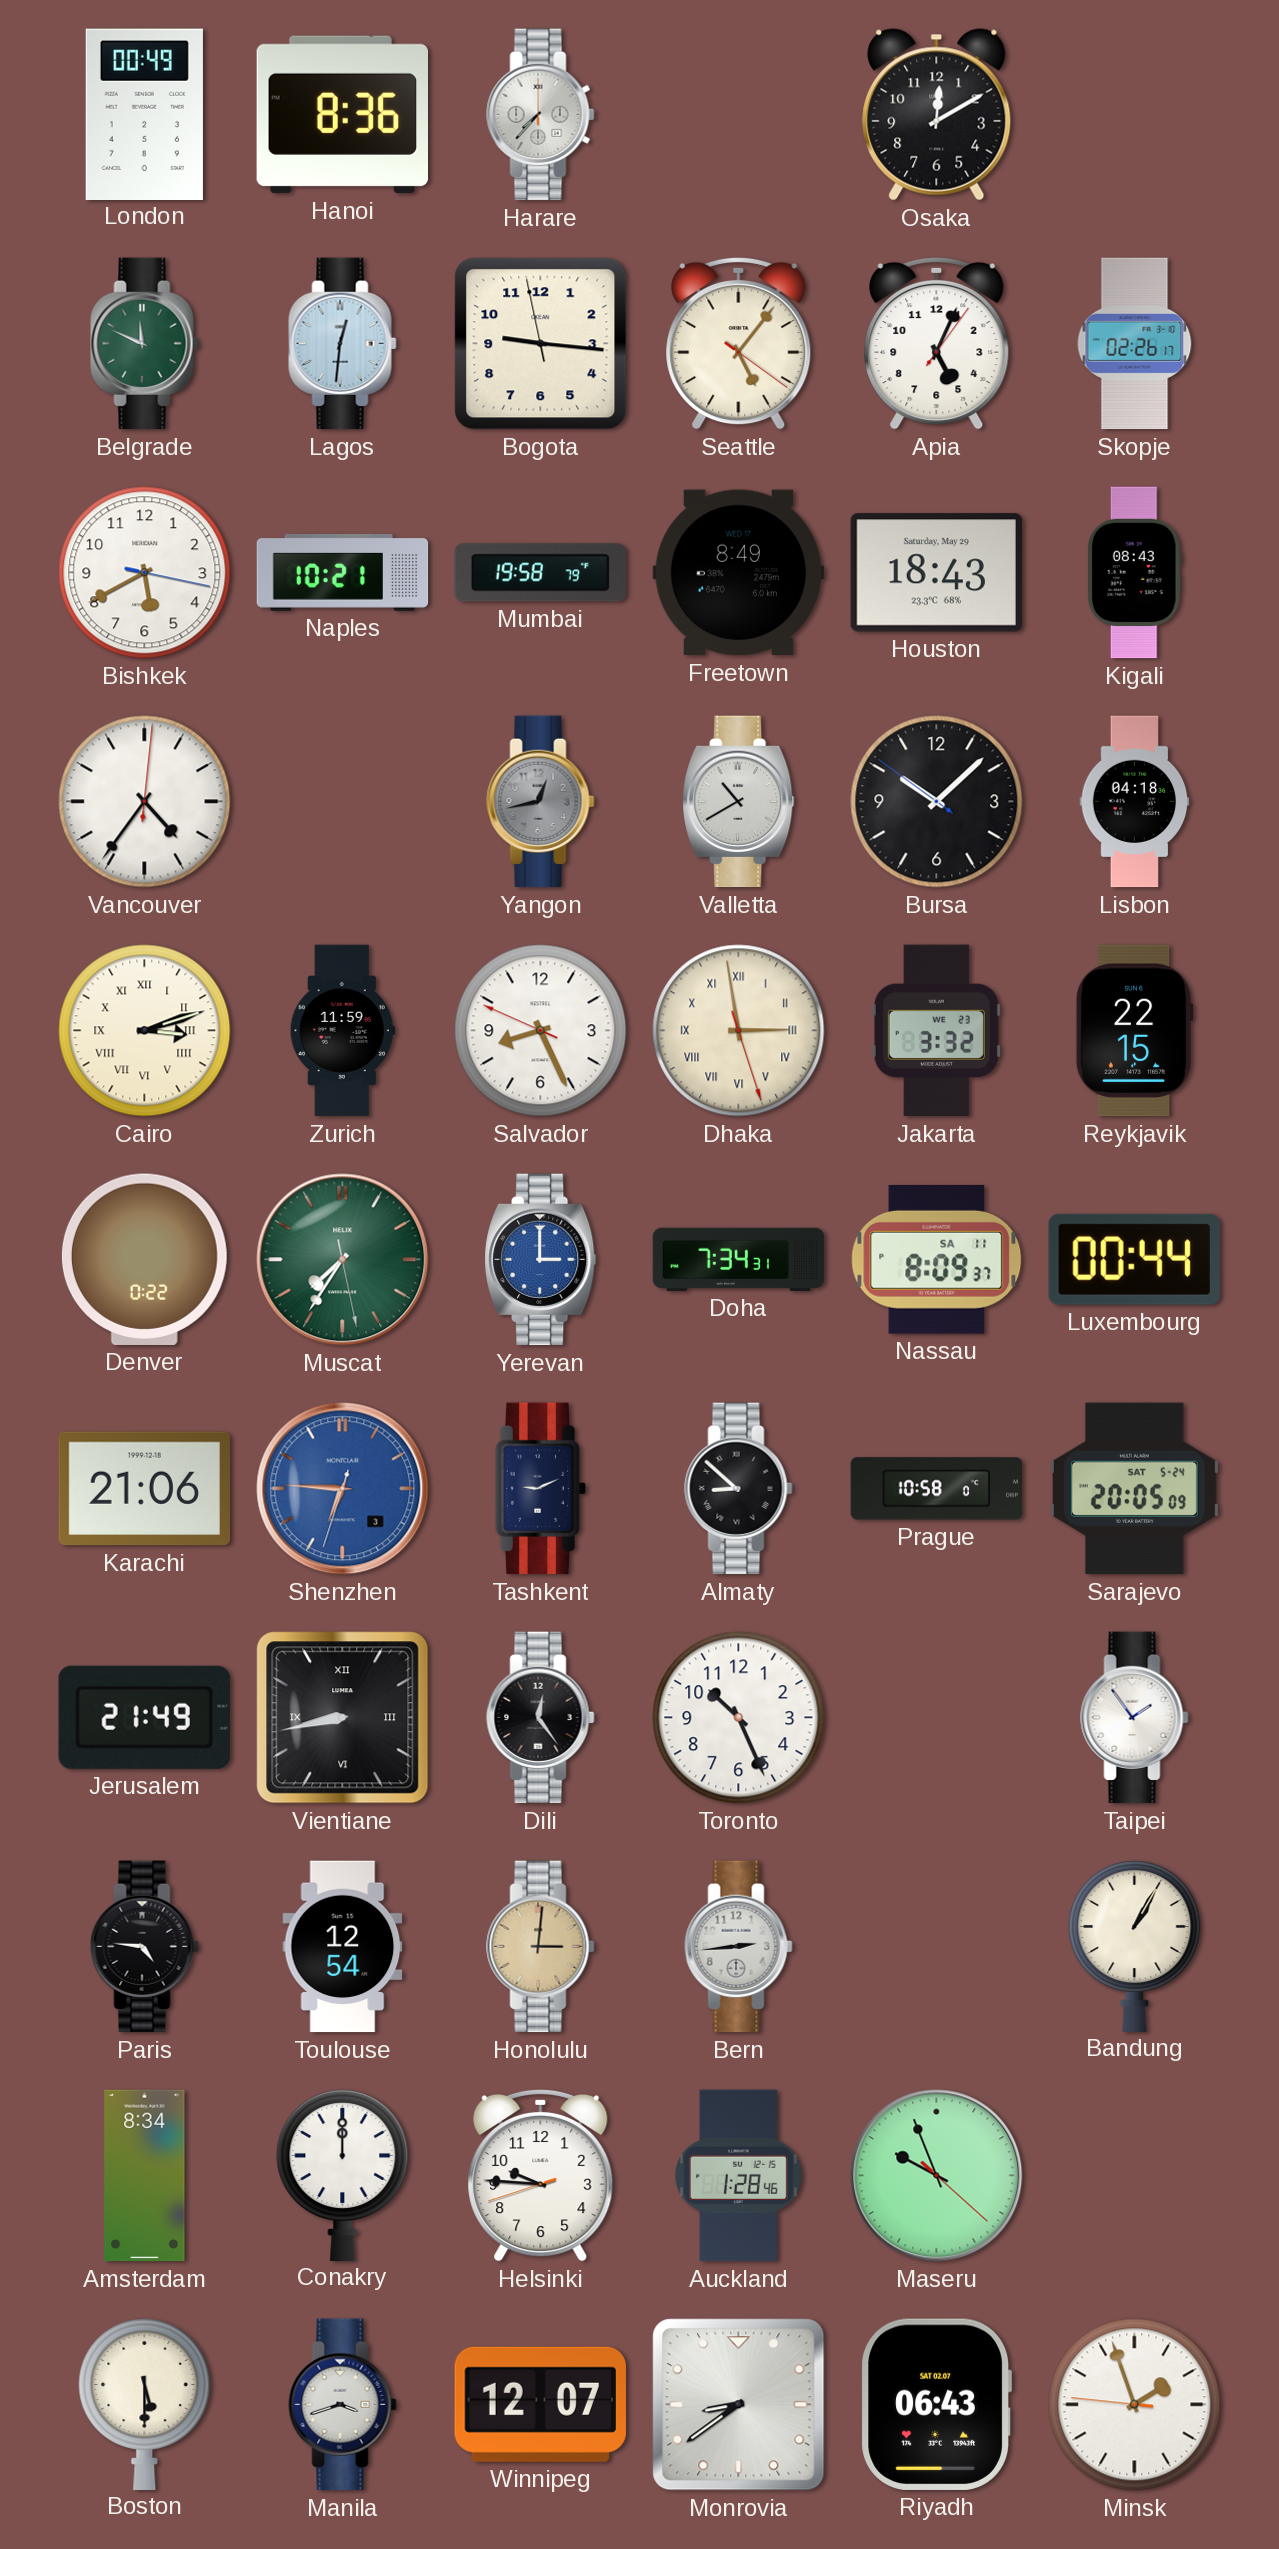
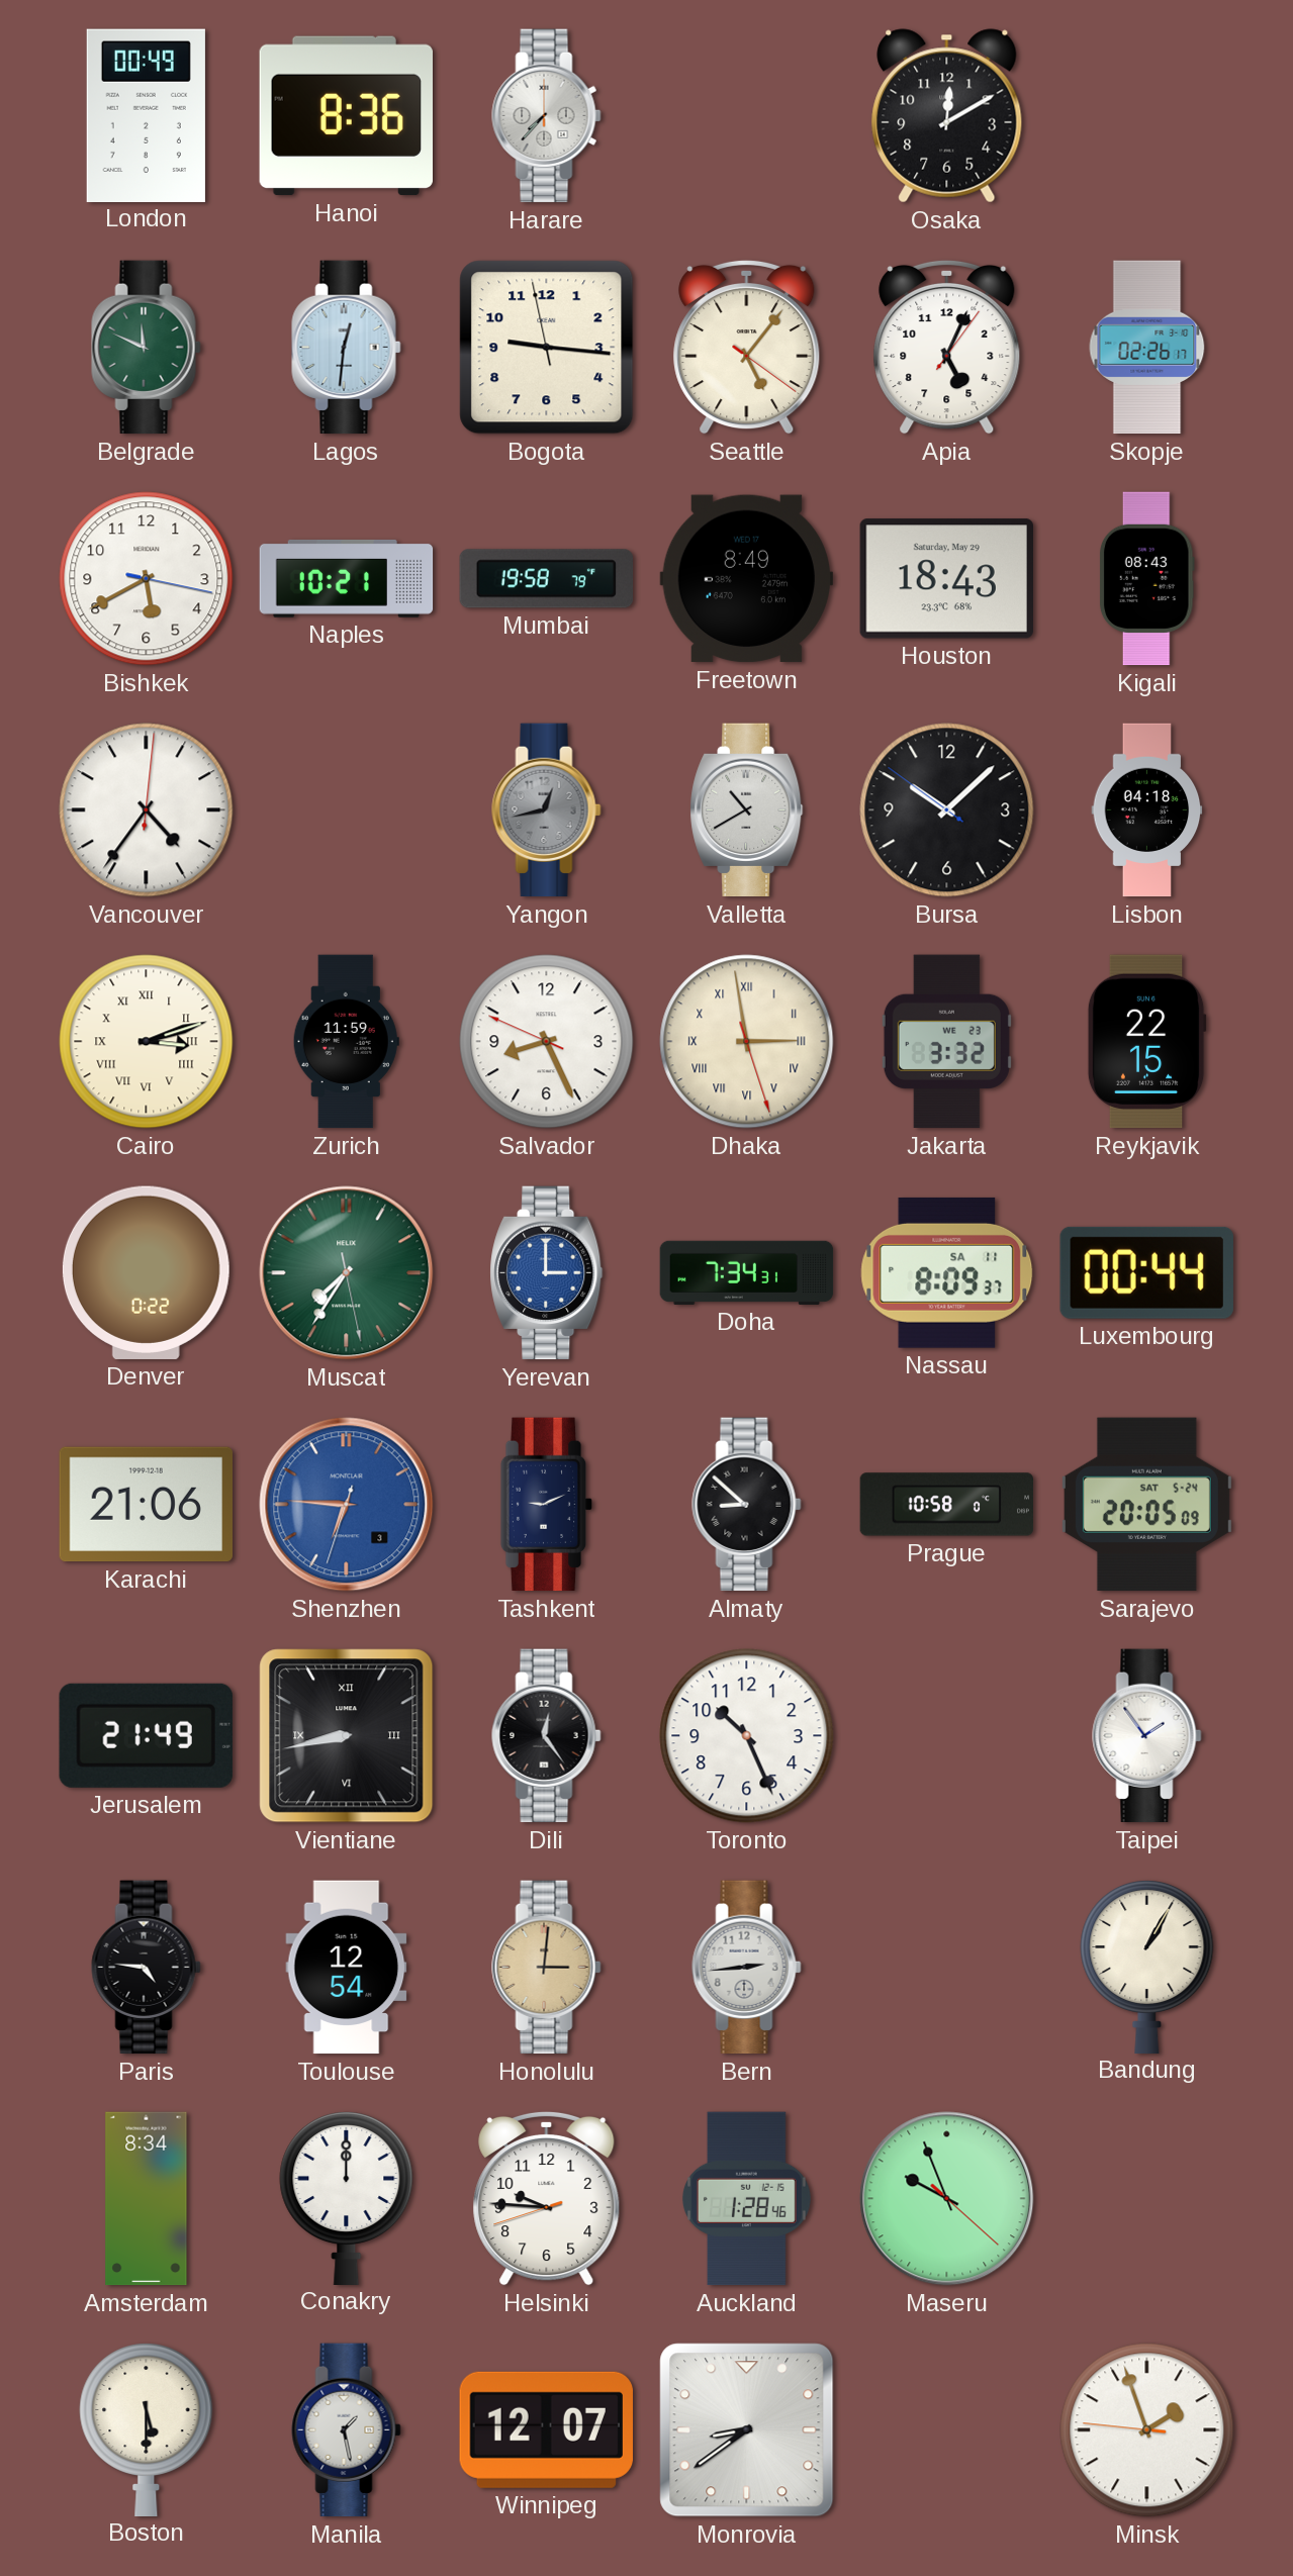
Manila: 3:42 -> 1:28 (347, 2430)
Riyadh: 06:43 -> none (936, 2404)
